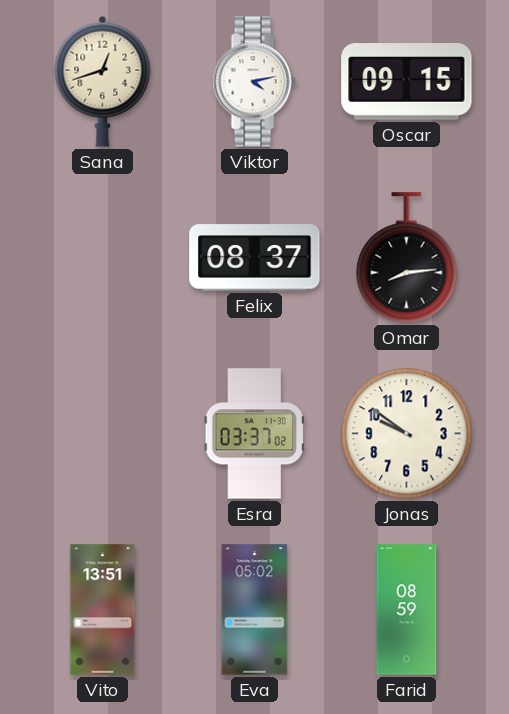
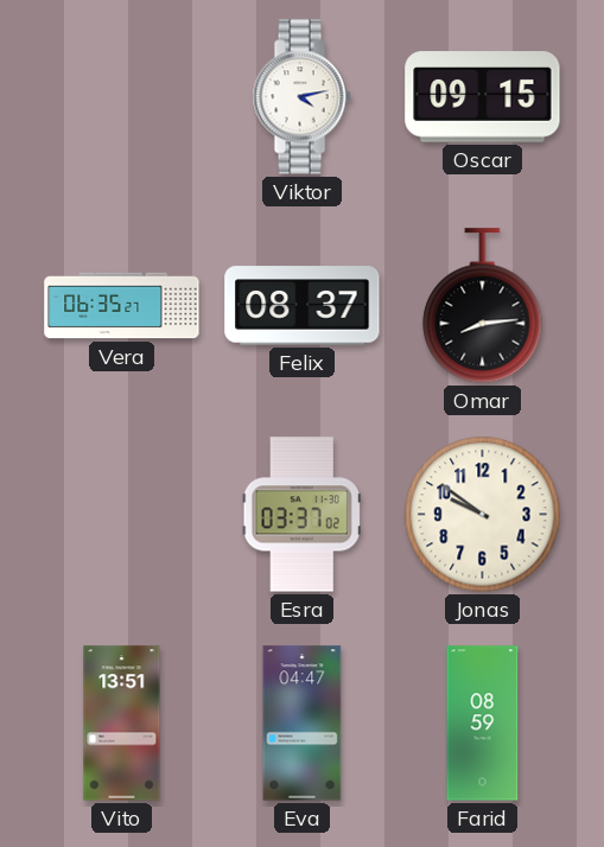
Sana: 12:42 -> none (103, 81)
Vera: none -> 06:35 (122, 306)
Eva: 05:02 -> 04:47 (303, 724)
